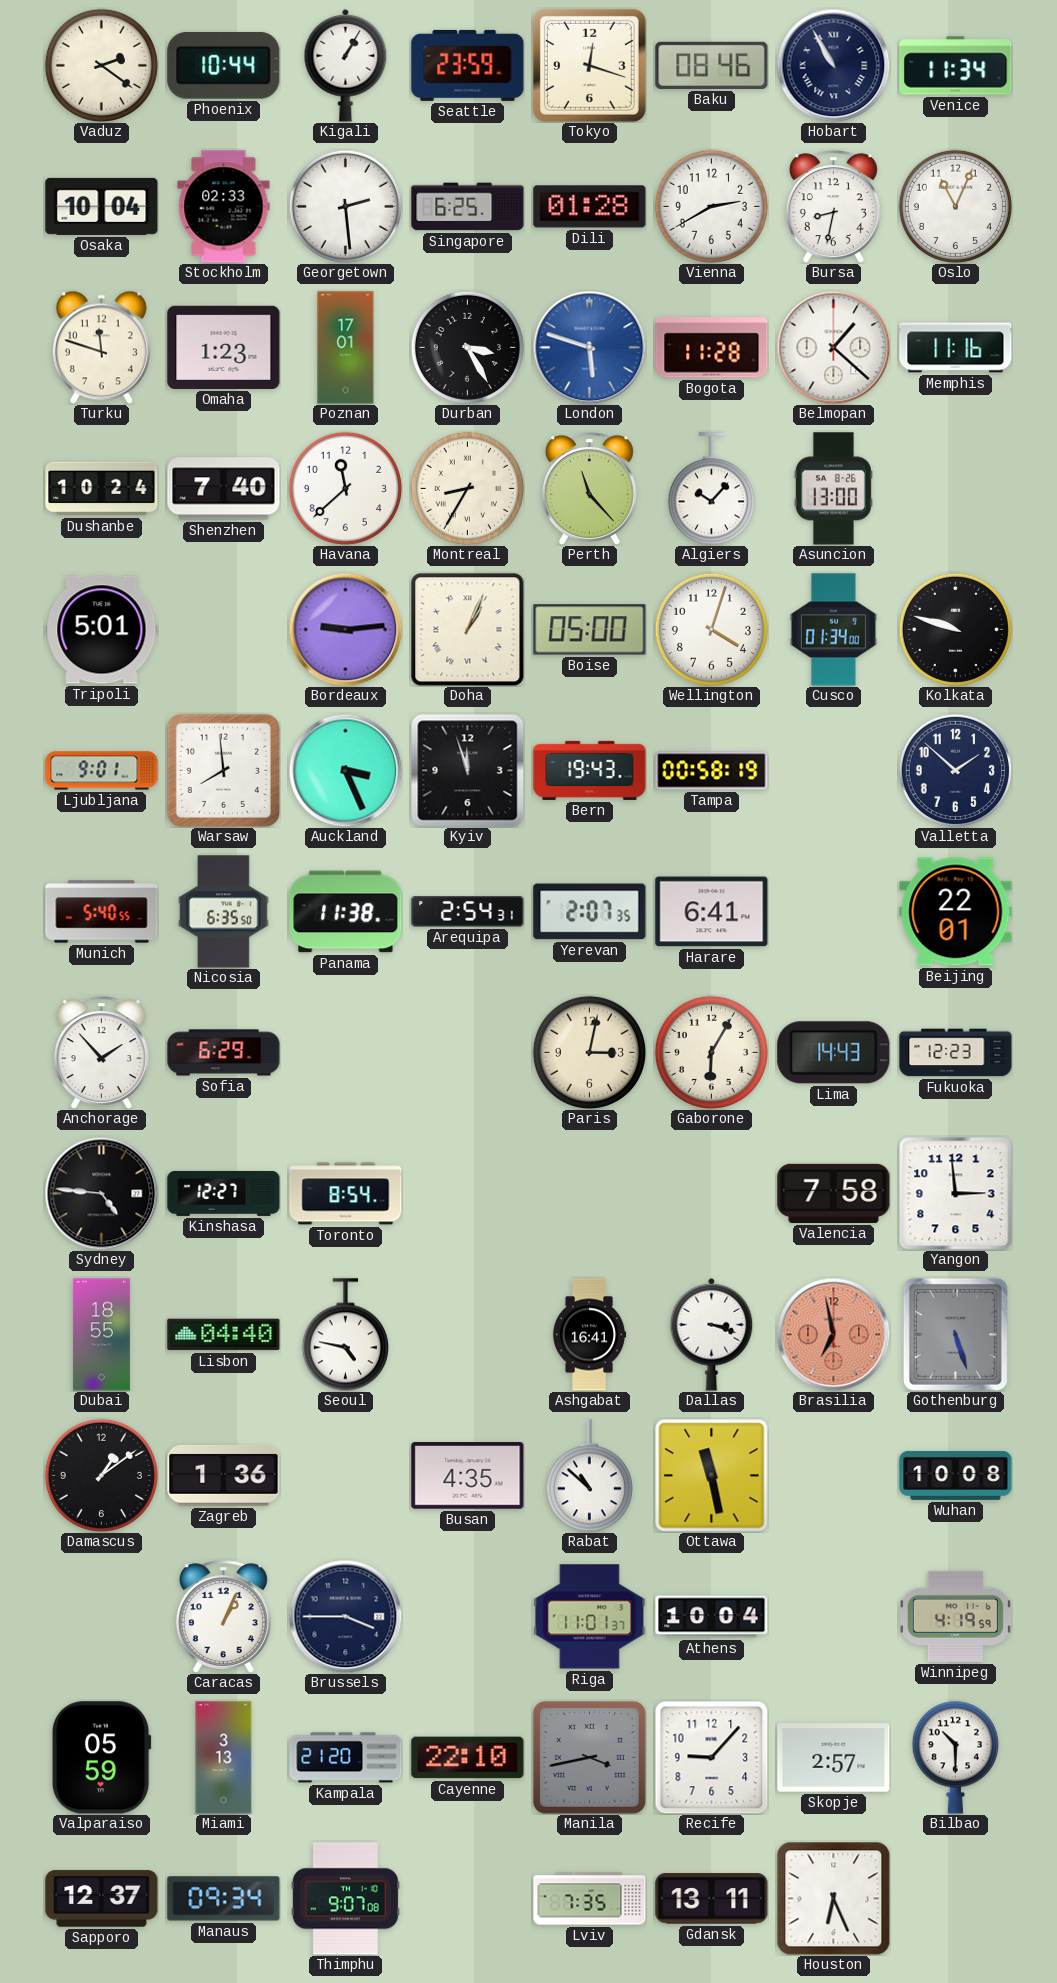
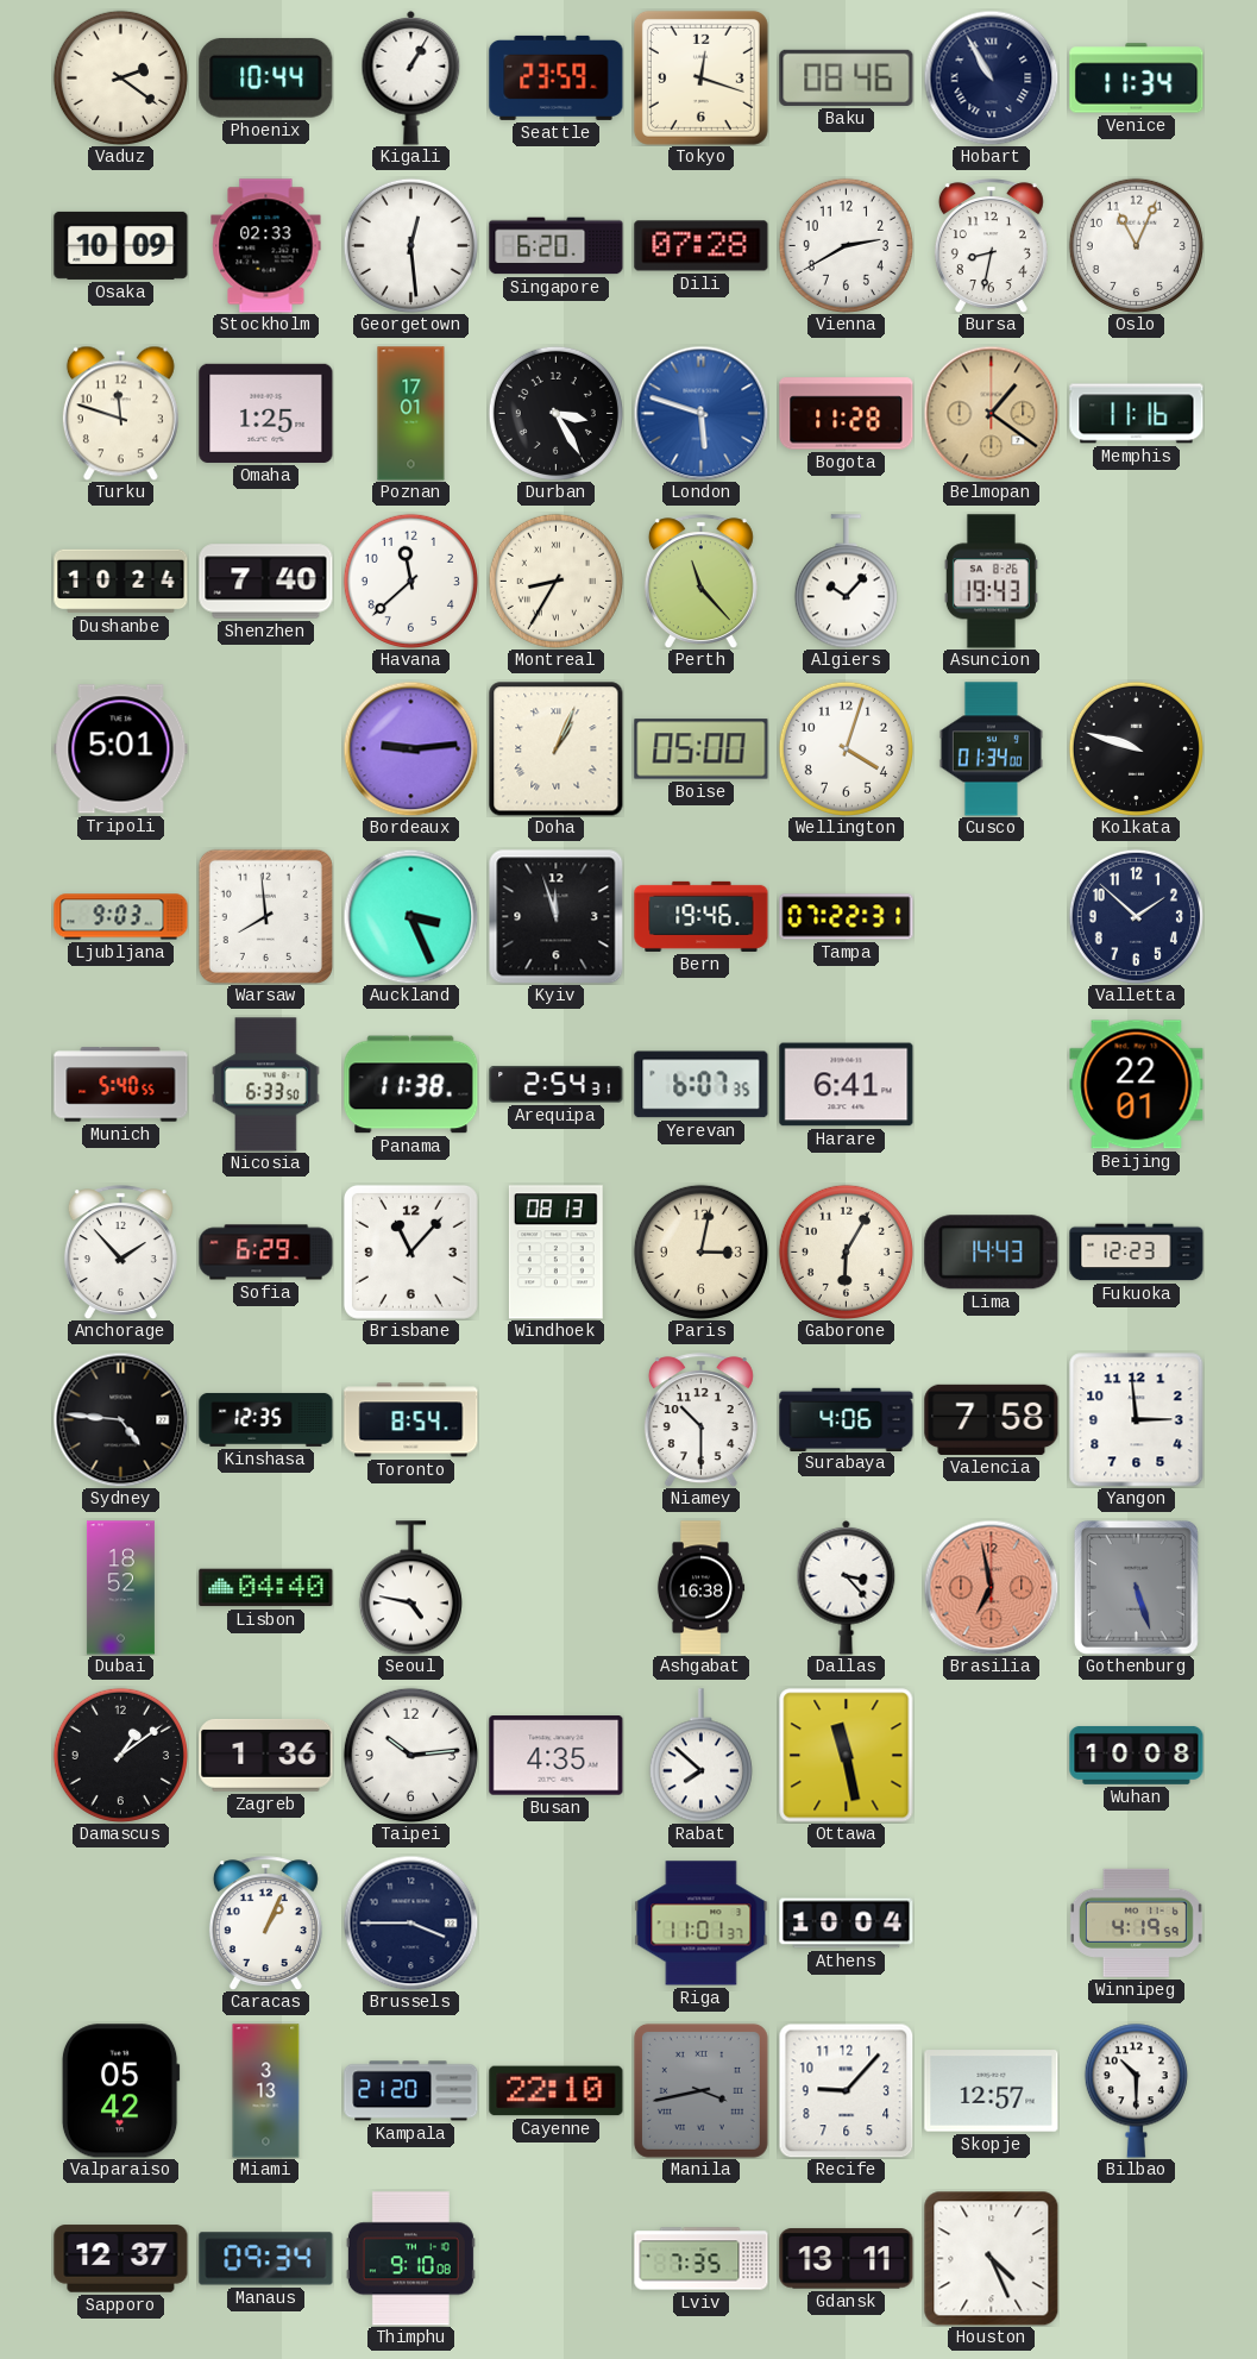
Osaka: 10:04 -> 10:09 (121, 245)
Georgetown: 2:29 -> 12:29 (410, 245)
Singapore: 6:25 -> 6:20 (557, 246)
Dili: 01:28 -> 07:28 (702, 246)
Omaha: 1:23 -> 1:25 (266, 413)
Belmopan: 1:22 -> 1:21 (991, 413)
Belmopan dial: white -> champagne (991, 413)
Asuncion: 13:00 -> 19:43 (991, 582)
Ljubljana: 9:01 -> 9:03 (121, 917)
Bern: 19:43 -> 19:46 (702, 916)
Tampa: 00:58 -> 07:22 (847, 917)
Nicosia: 6:35 -> 6:33 (266, 1085)
Yerevan: 2:07 -> 6:07 (702, 1085)
Brisbane: none -> 11:07 (410, 1251)
Windhoek: none -> 08:13 (555, 1253)
Kinshasa: 12:27 -> 12:35 (266, 1419)
Niamey: none -> 10:30 (700, 1420)
Surabaya: none -> 4:06 (847, 1419)
Dubai: 18:55 -> 18:52 (120, 1588)
Ashgabat: 16:41 -> 16:38 (700, 1588)
Dallas: 3:18 -> 3:23 (847, 1587)
Taipei: none -> 10:14 (410, 1755)
Rabat: 10:52 -> 7:52 (700, 1756)
Valparaiso: 05:59 -> 05:42 (120, 2091)
Skopje: 2:57 -> 12:57 (992, 2091)
Thimphu: 9:07 -> 9:10 (410, 2259)
Houston: 6:26 -> 4:26 (991, 2258)
